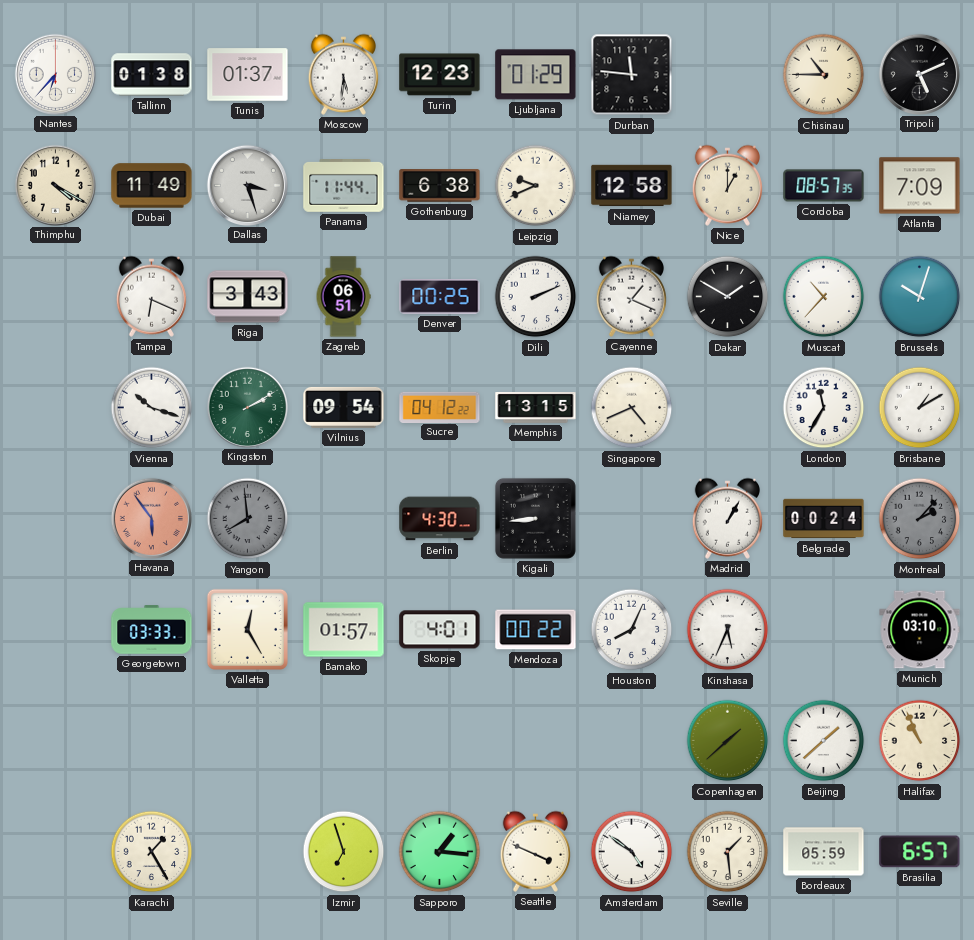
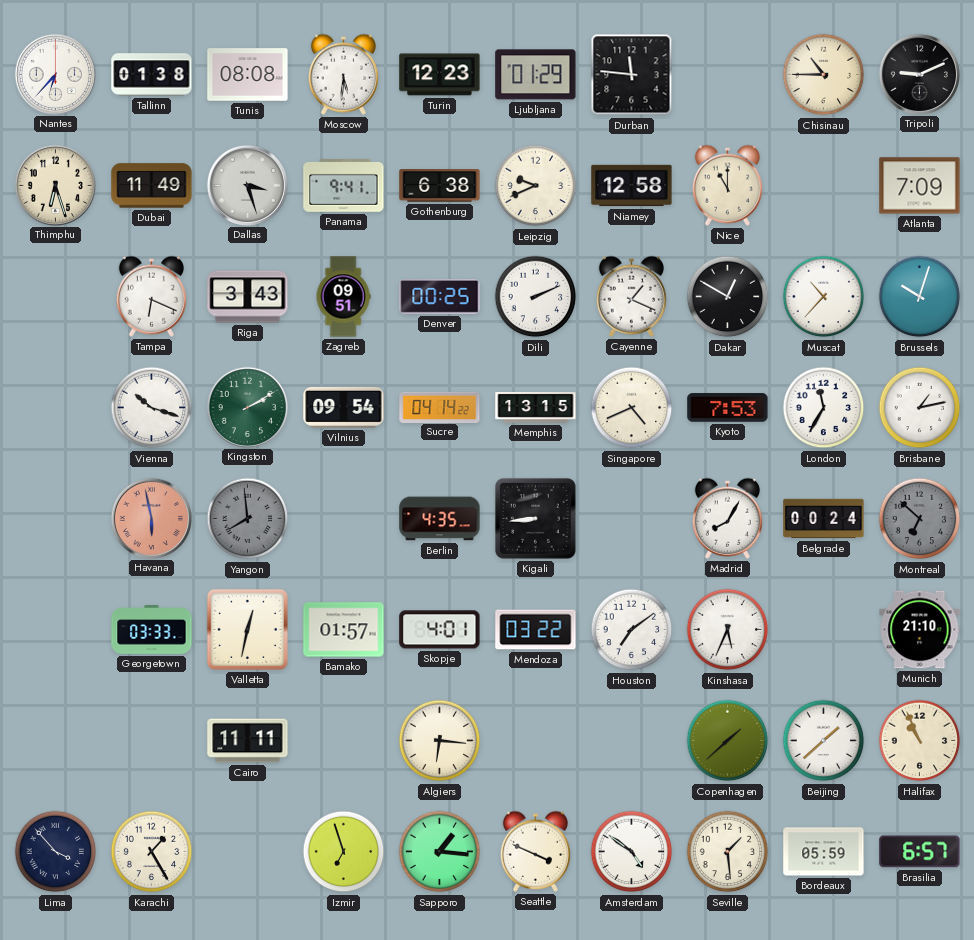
Tunis: 01:37 -> 08:08 (248, 75)
Tripoli: 5:11 -> 9:11 (919, 74)
Thimphu: 4:20 -> 6:27 (55, 185)
Panama: 11:44 -> 9:41 (344, 186)
Nice: 1:00 -> 11:00 (727, 185)
Cordoba: 08:57 -> none (824, 186)
Zagreb: 06:51 -> 09:51 (343, 297)
Dakar: 1:50 -> 12:50 (728, 297)
Sucre: 04:12 -> 04:14 (440, 407)
Kyoto: none -> 7:53 (728, 408)
Brisbane: 1:10 -> 1:13 (920, 408)
Havana: 5:54 -> 5:58 (151, 518)
Berlin: 4:30 -> 4:35 (440, 519)
Madrid: 1:05 -> 8:05 (727, 518)
Montreal: 2:07 -> 6:52 (920, 519)
Valletta: 12:25 -> 12:32 (247, 629)
Mendoza: 00:22 -> 03:22 (536, 630)
Houston: 8:04 -> 7:09 (632, 630)
Munich: 03:10 -> 21:10 (920, 630)
Cairo: none -> 11:11 (248, 741)
Algiers: none -> 6:16 (440, 741)
Lima: none -> 3:53 (56, 852)
